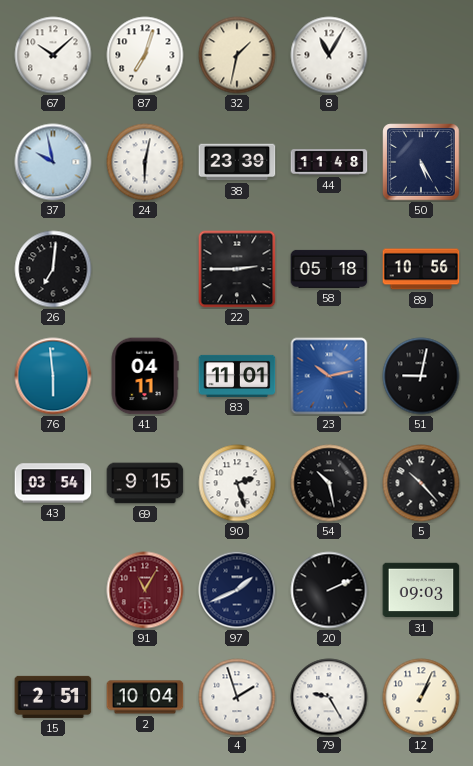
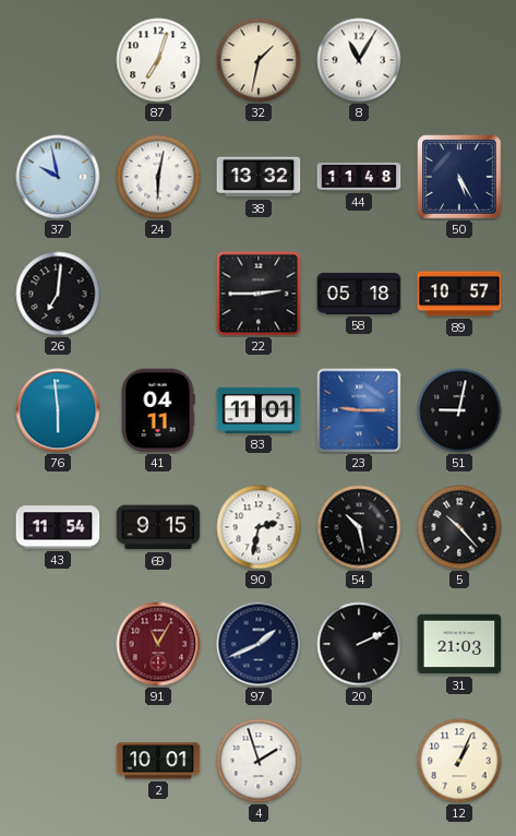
67: 10:08 -> none (53, 55)
38: 23:39 -> 13:32 (259, 177)
89: 10:56 -> 10:57 (459, 294)
23: 10:13 -> 9:15 (359, 410)
43: 03:54 -> 11:54 (58, 527)
90: 2:27 -> 2:32 (259, 527)
31: 09:03 -> 21:03 (459, 644)
15: 2:51 -> none (53, 697)
2: 10:04 -> 10:01 (158, 761)
79: 9:25 -> none (329, 697)
